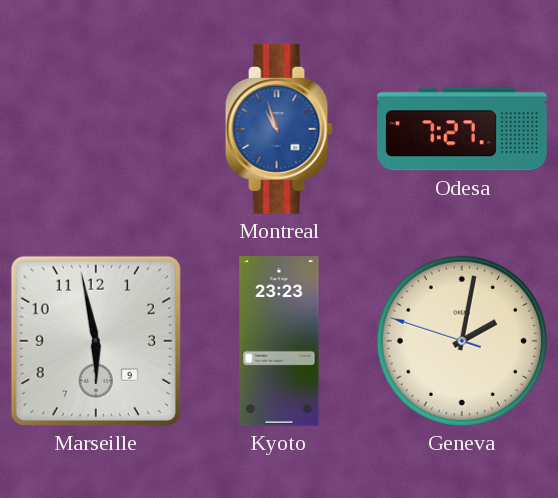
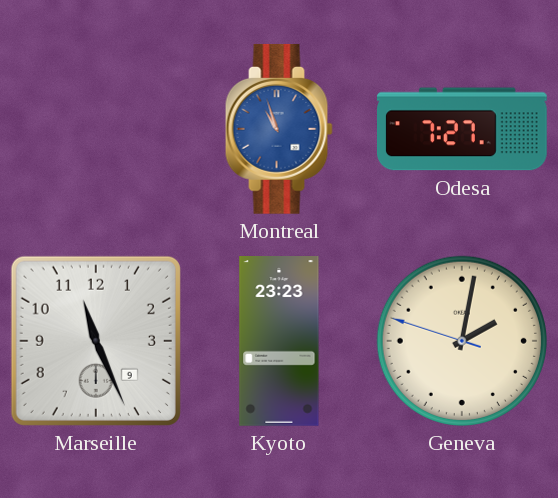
Marseille: 5:58 -> 11:26 (96, 341)
